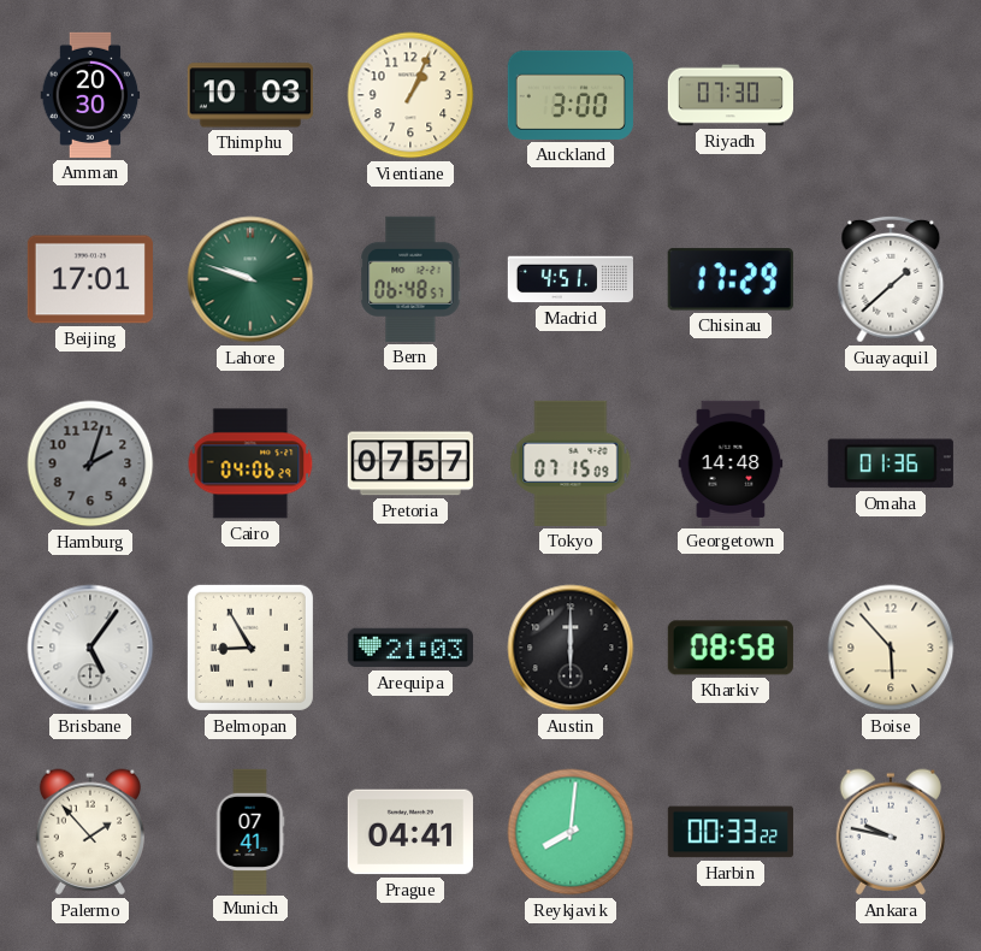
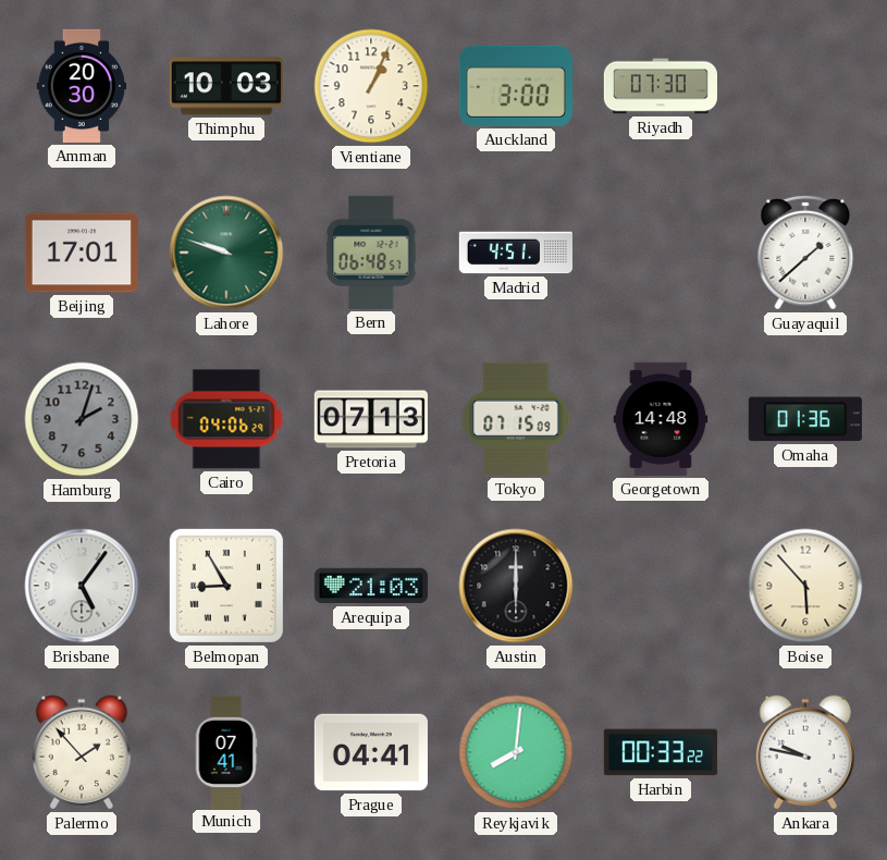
Chisinau: 17:29 -> none (731, 279)
Pretoria: 07:57 -> 07:13 (371, 419)
Kharkiv: 08:58 -> none (731, 648)
